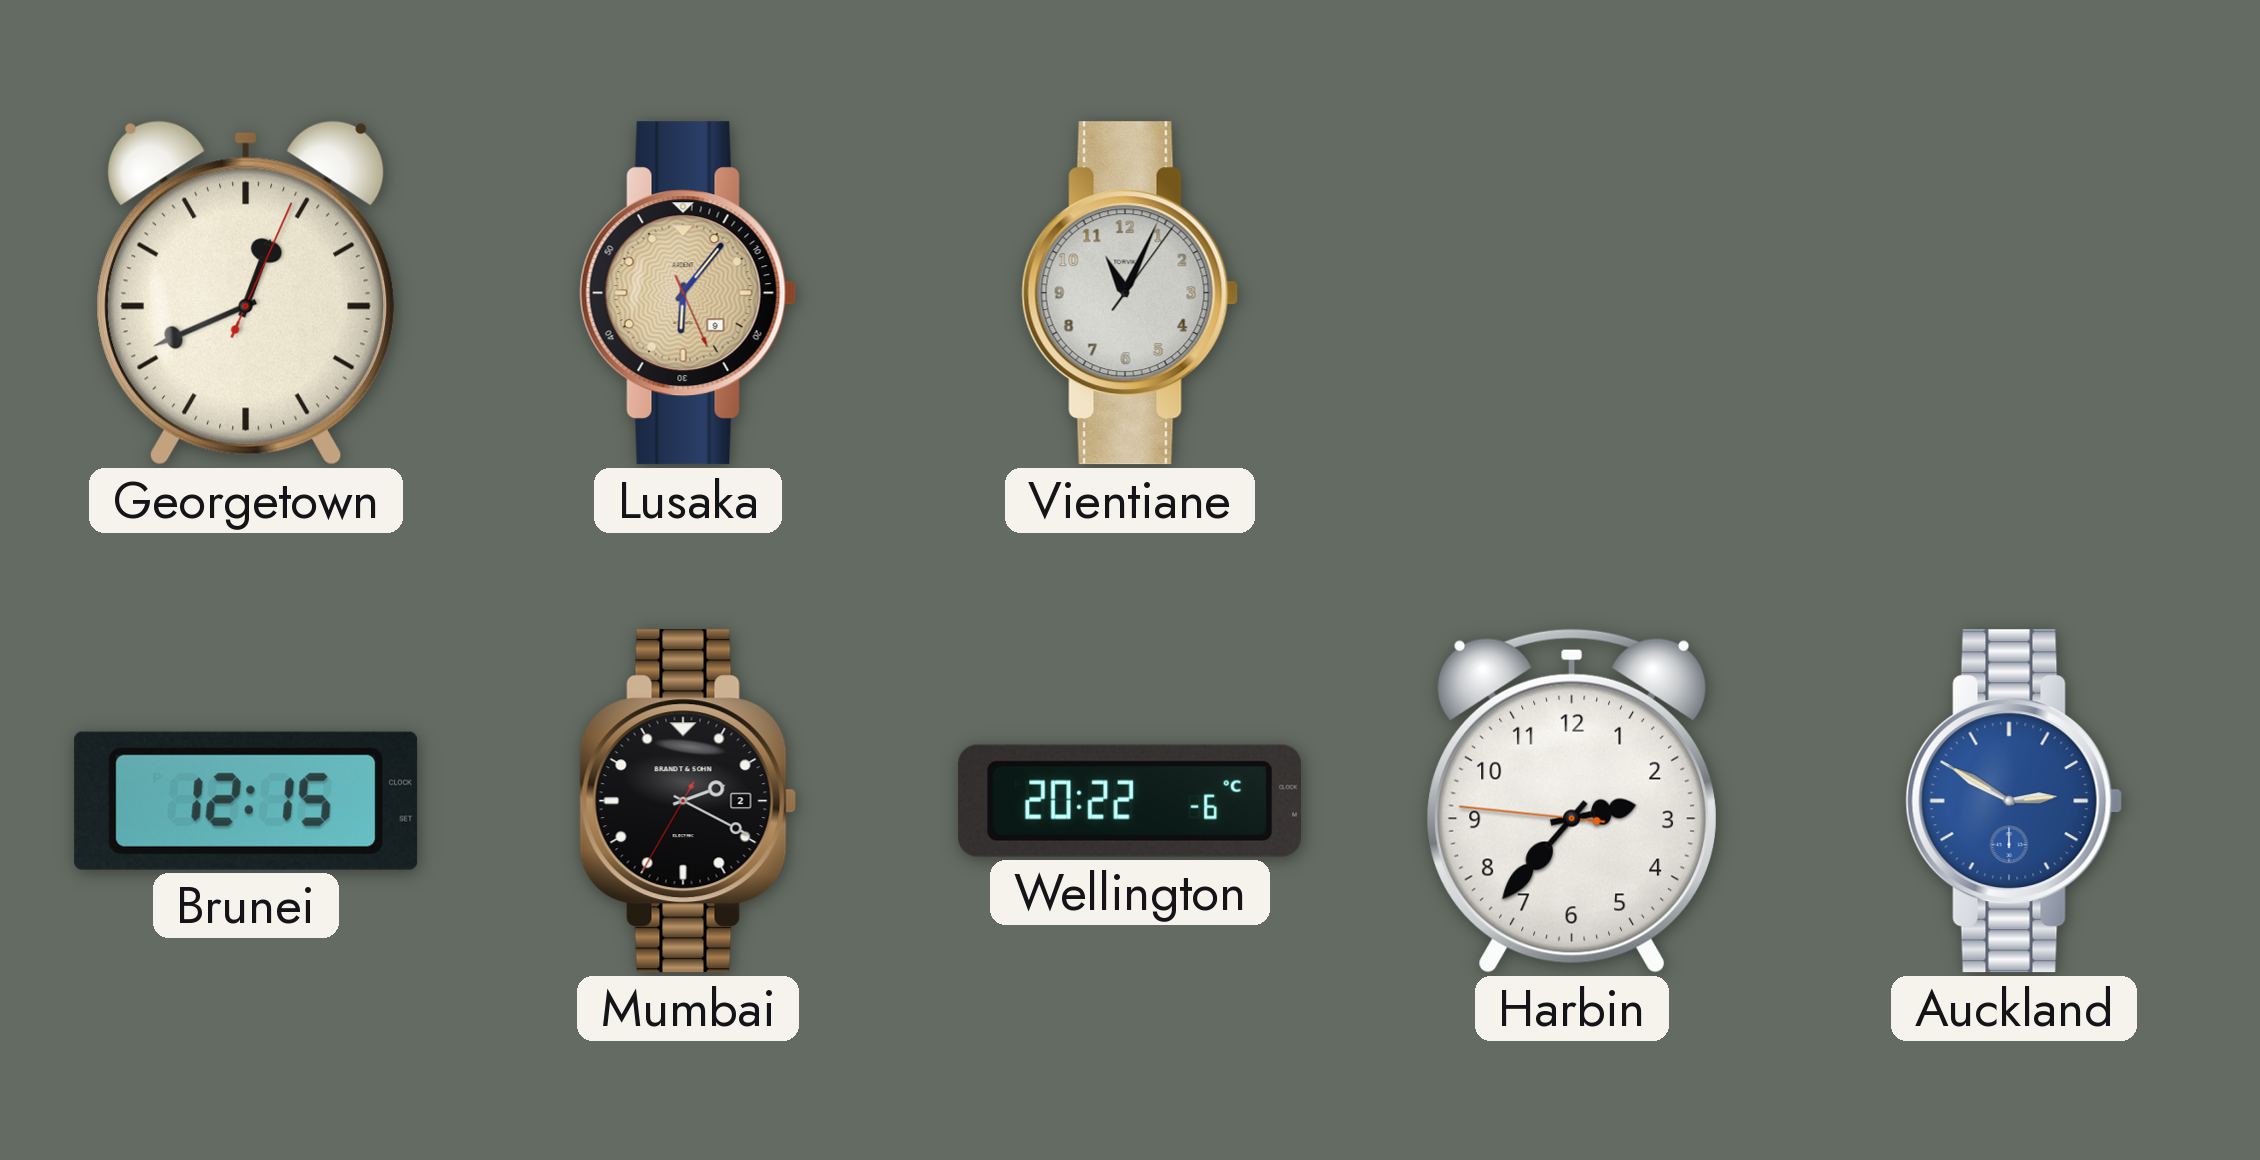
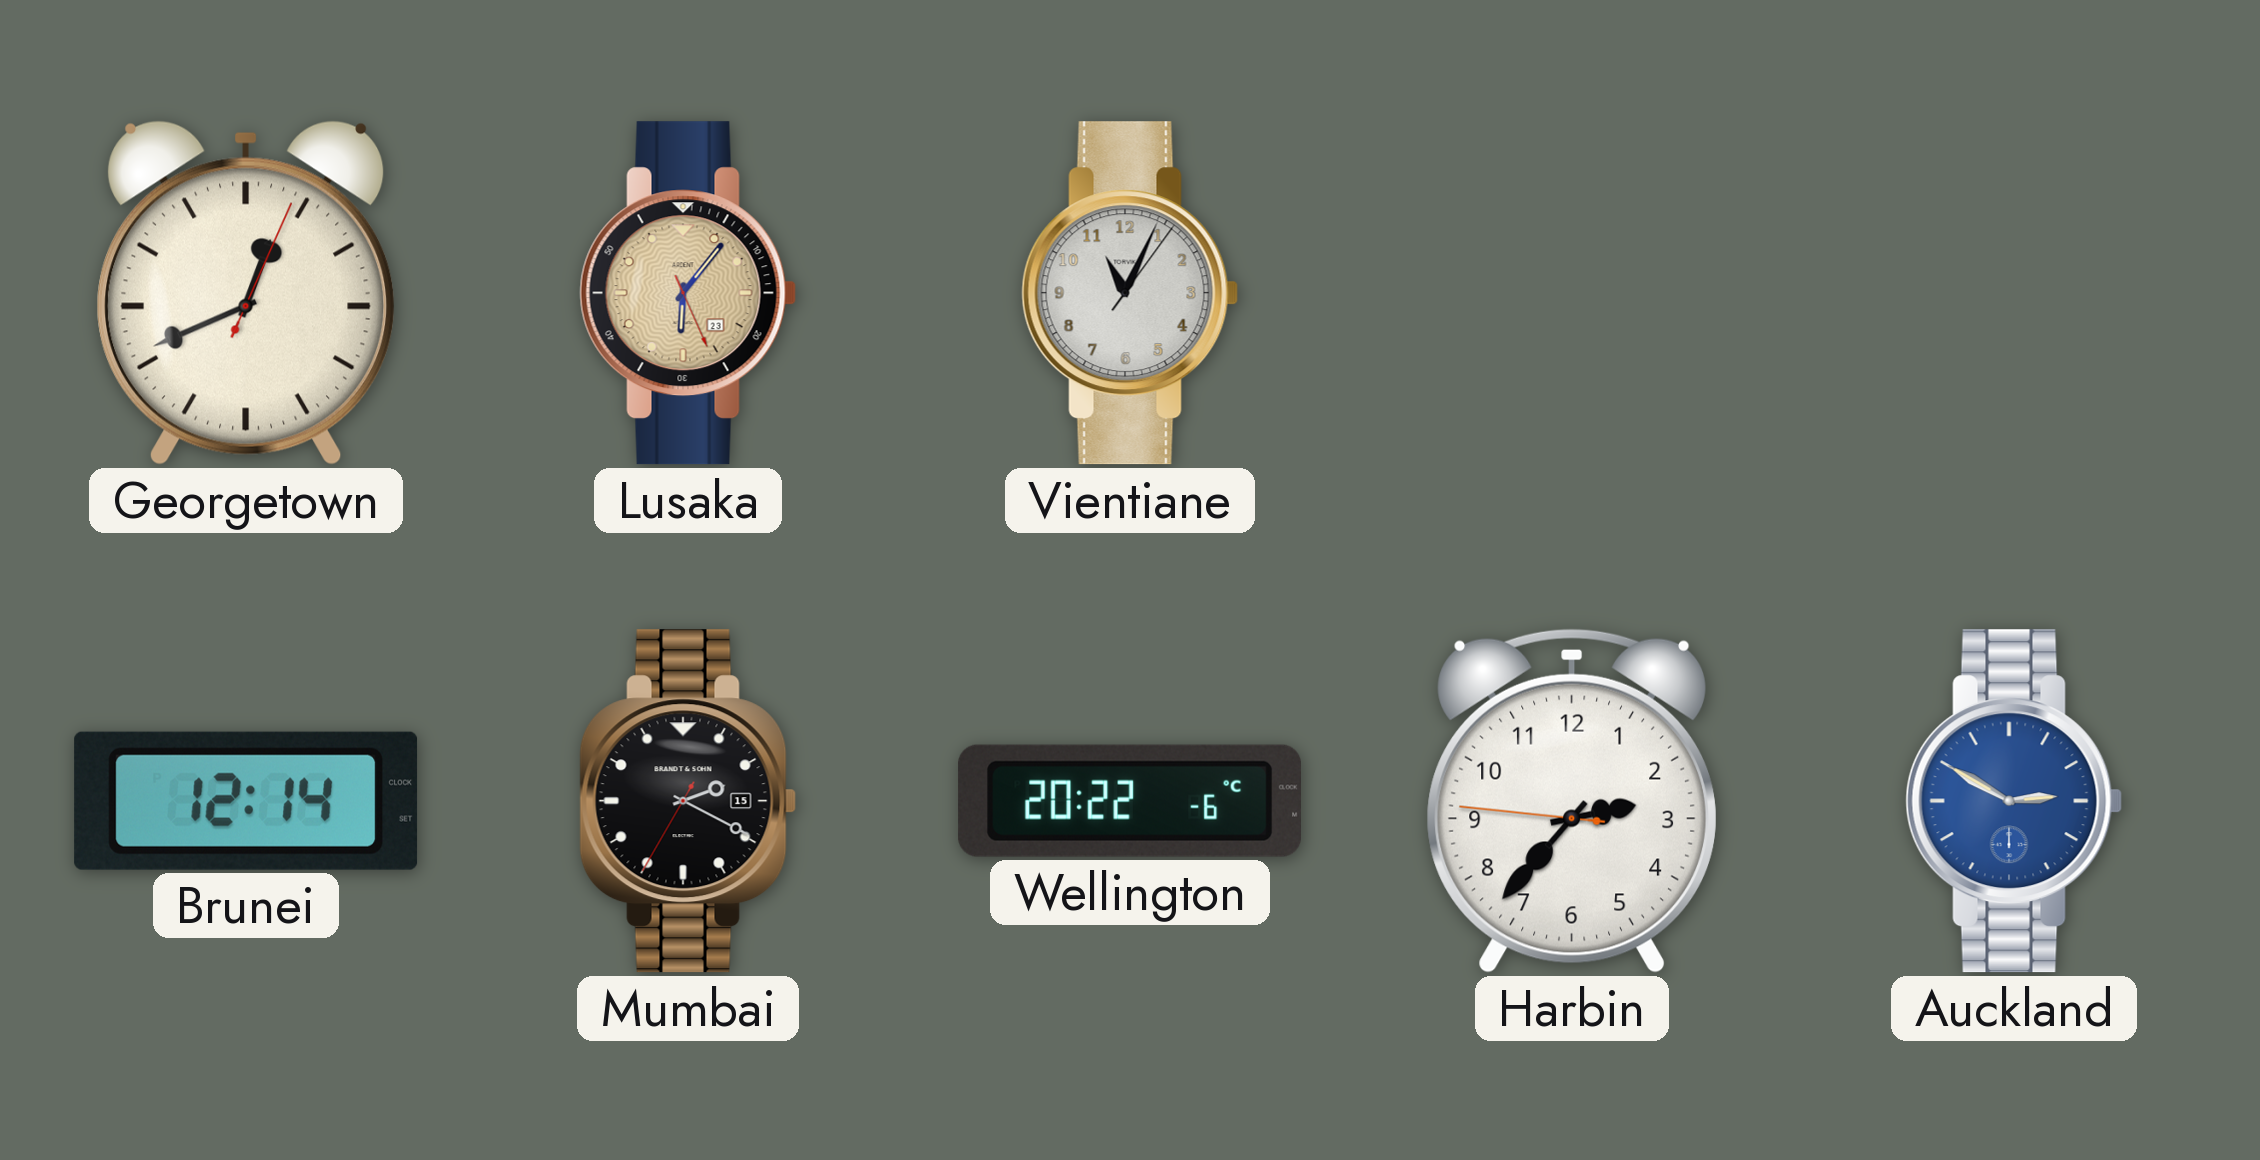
Lusaka date: 9 -> 23 (688, 293)
Brunei: 12:15 -> 12:14 (246, 801)
Mumbai date: 2 -> 15 (688, 801)
